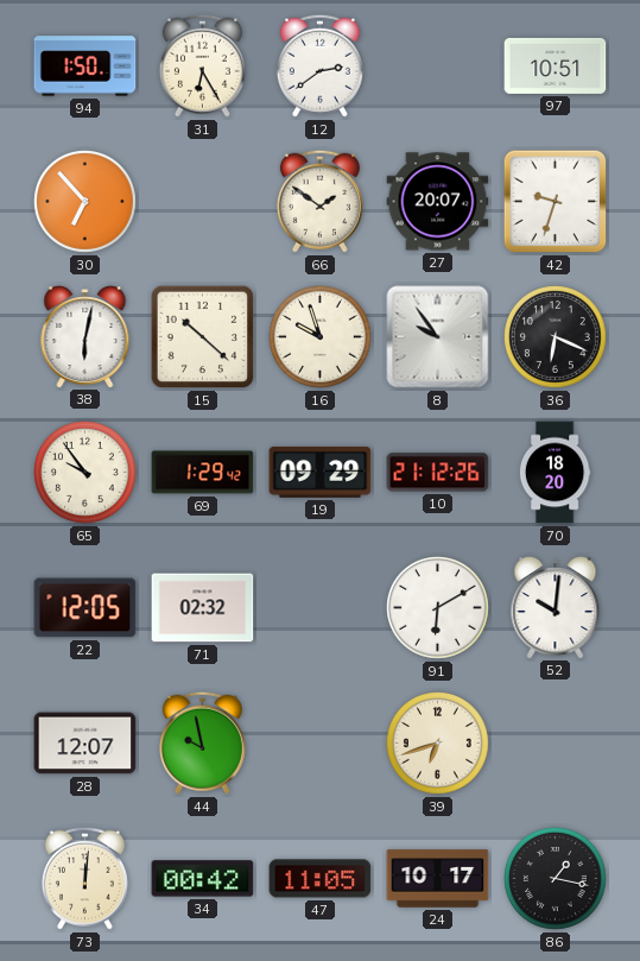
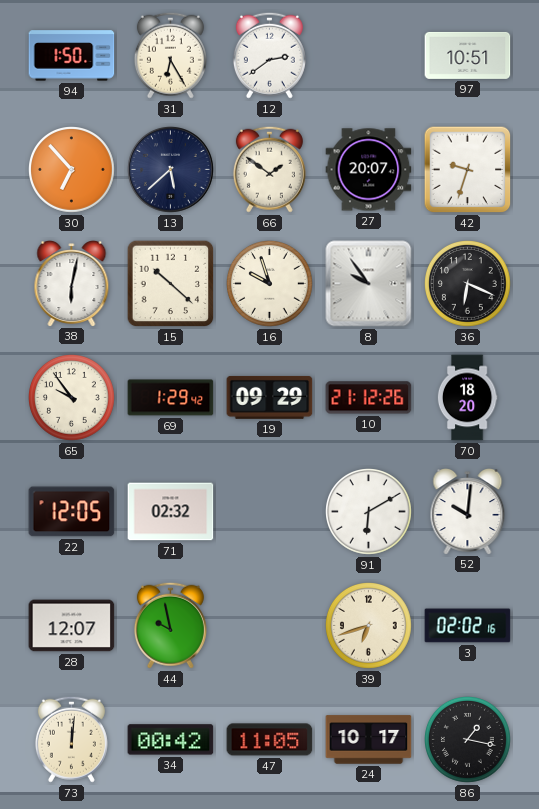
13: none -> 5:38 (171, 170)
3: none -> 02:02 (468, 626)
